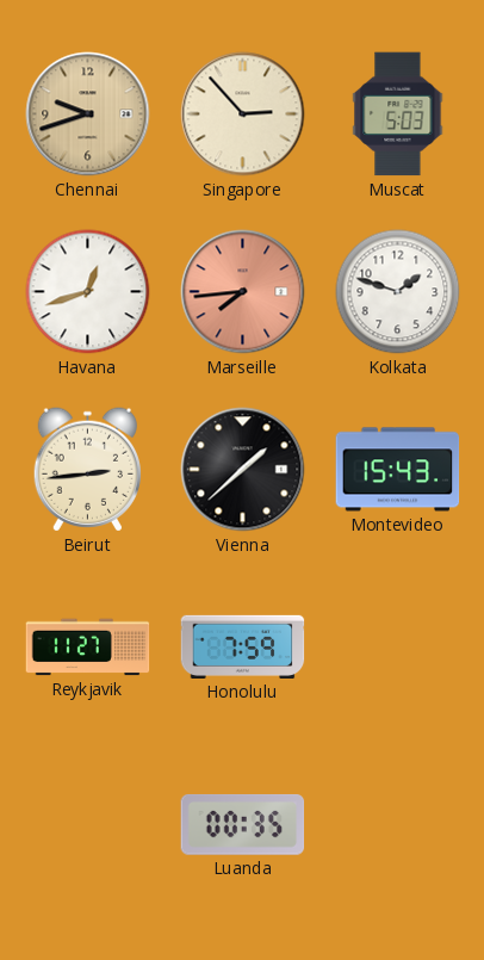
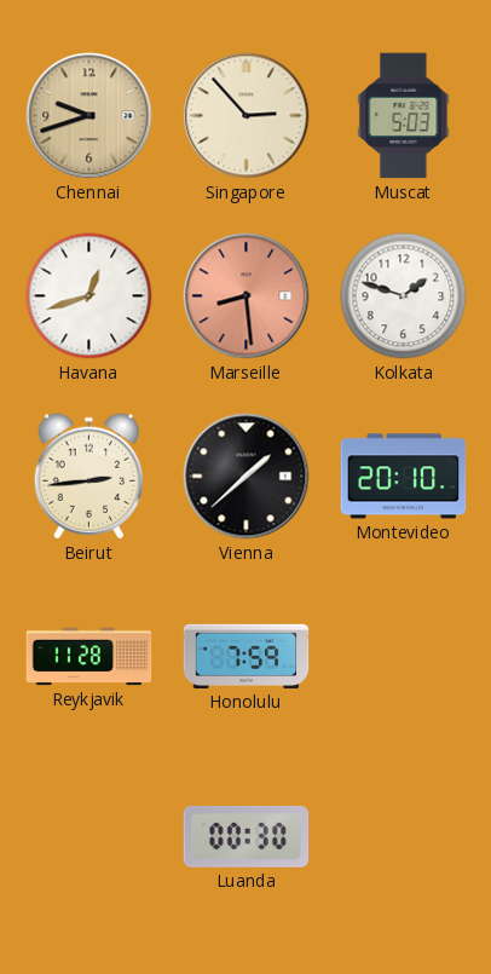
Marseille: 7:44 -> 8:29 (247, 296)
Montevideo: 15:43 -> 20:10 (404, 477)
Reykjavik: 11:27 -> 11:28 (89, 657)
Luanda: 00:35 -> 00:30 (247, 836)
